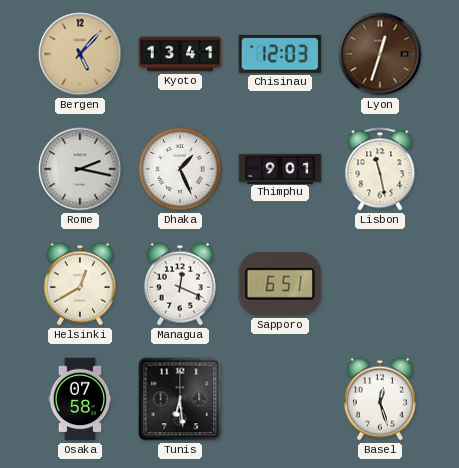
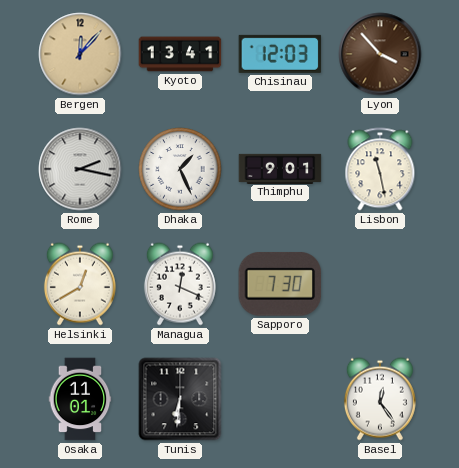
Bergen: 5:07 -> 12:07 (80, 54)
Lyon: 12:33 -> 3:53 (380, 54)
Sapporo: 6:51 -> 7:30 (280, 284)
Osaka: 07:58 -> 11:01 (80, 399)
Tunis: 6:29 -> 6:31 (180, 399)
Basel: 12:27 -> 12:24 (380, 399)
